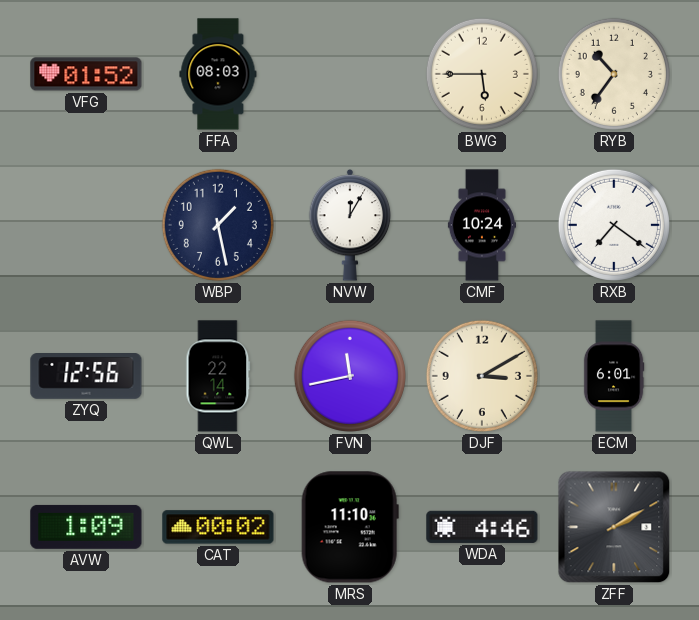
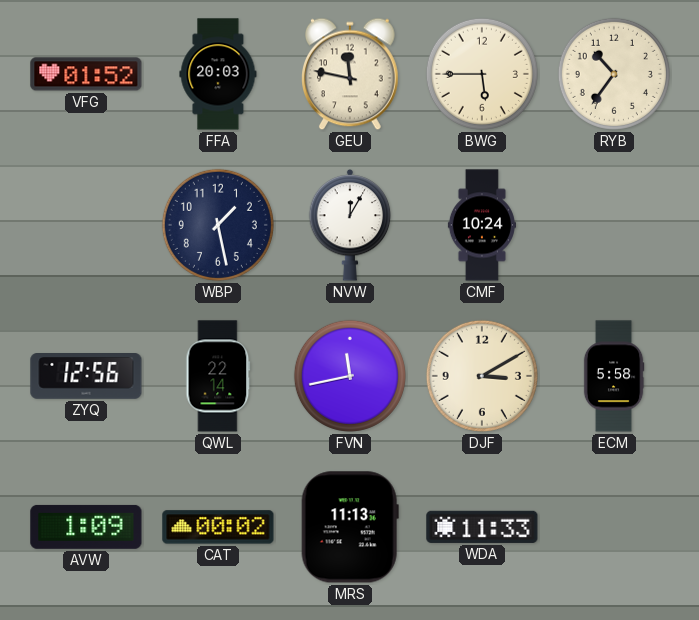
FFA: 08:03 -> 20:03 (218, 74)
GEU: none -> 11:47 (351, 74)
RXB: 7:21 -> none (614, 225)
ECM: 6:01 -> 5:58 (614, 376)
MRS: 11:10 -> 11:13 (350, 527)
WDA: 4:46 -> 11:33 (482, 527)
ZFF: 2:10 -> none (614, 527)
